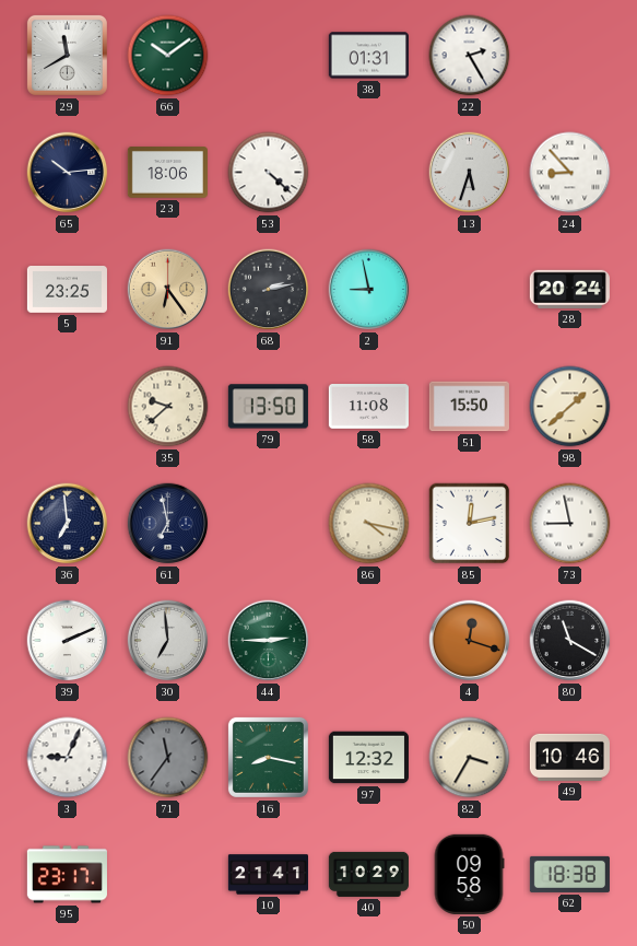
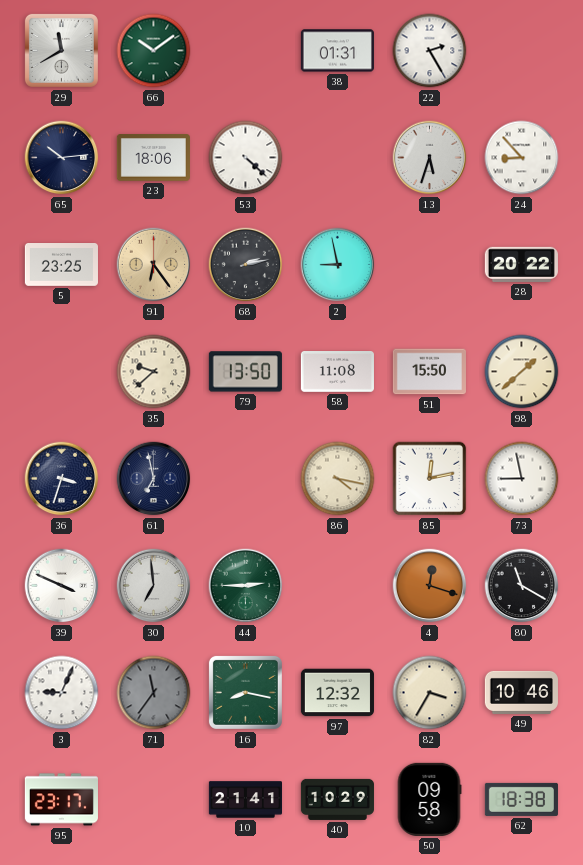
28: 20:24 -> 20:22 (521, 264)
36: 6:59 -> 3:33 (62, 479)
39: 2:11 -> 3:49 (62, 586)
